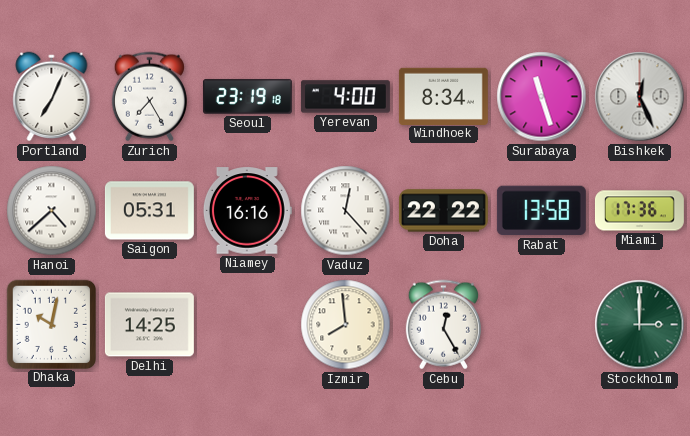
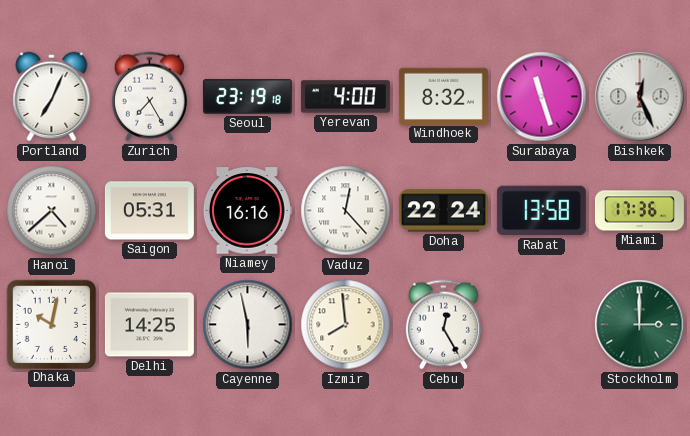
Windhoek: 8:34 -> 8:32 (443, 96)
Doha: 22:22 -> 22:24 (443, 211)
Cayenne: none -> 5:58 (248, 325)
